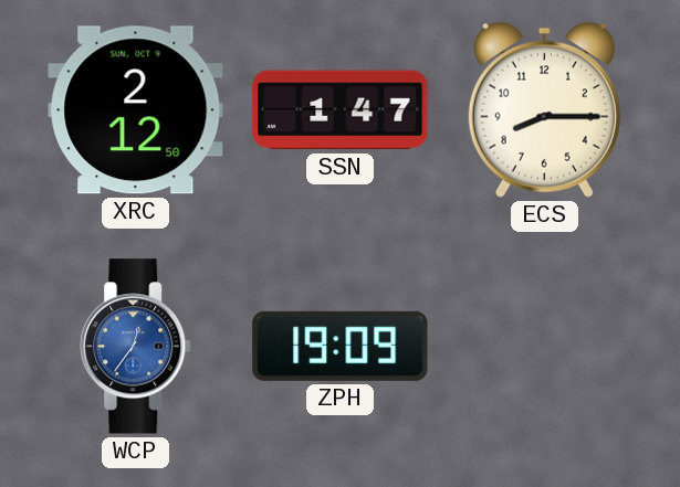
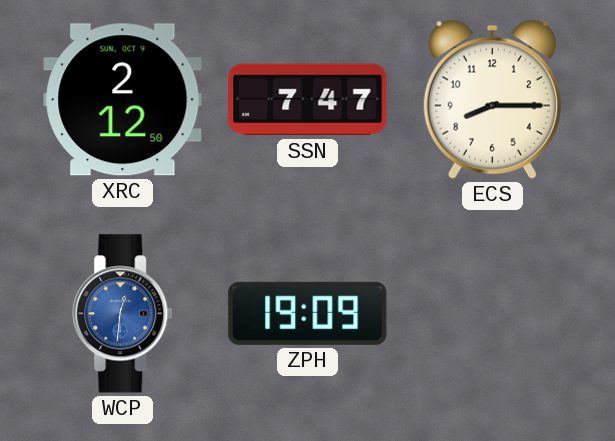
SSN: 1:47 -> 7:47 (308, 100)
WCP: 12:36 -> 12:31 (123, 314)
